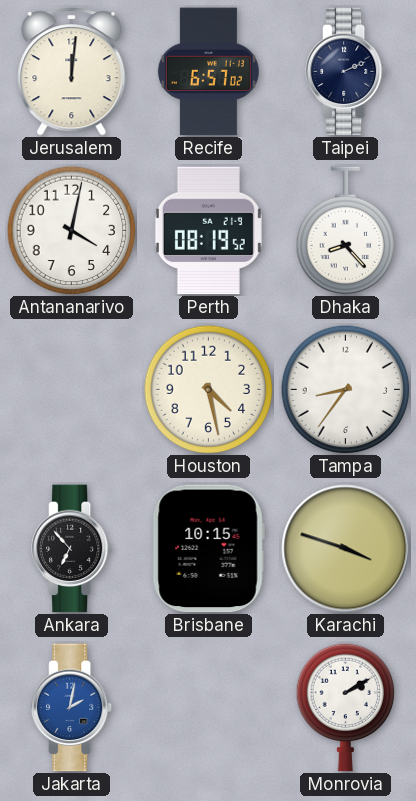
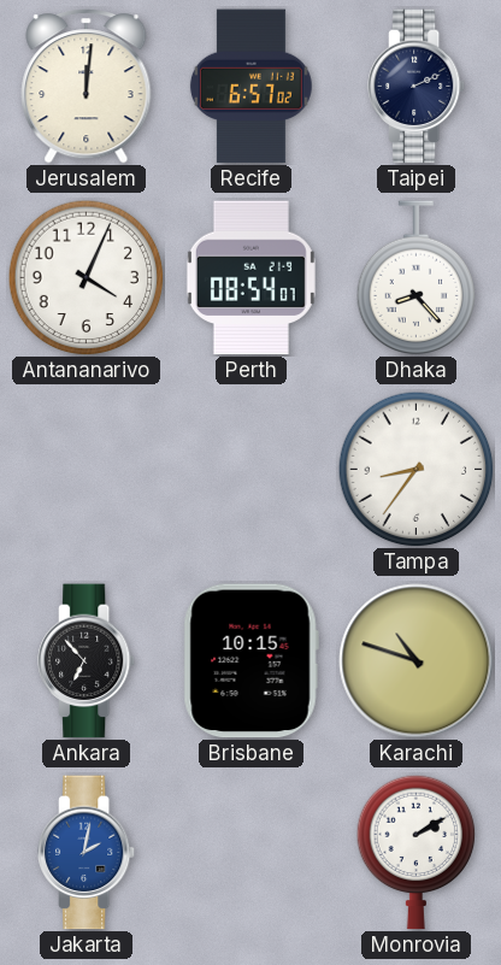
Antananarivo: 4:02 -> 4:04 (86, 277)
Perth: 08:19 -> 08:54 (250, 278)
Houston: 4:28 -> none (208, 389)
Karachi: 3:48 -> 10:48 (417, 661)
